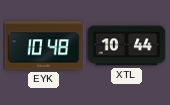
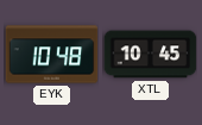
XTL: 10:44 -> 10:45 (150, 55)
